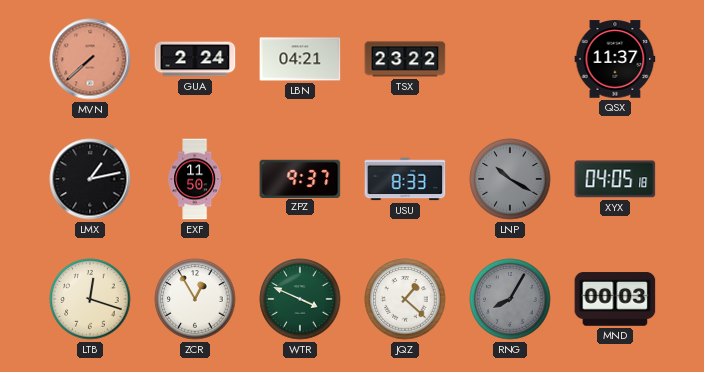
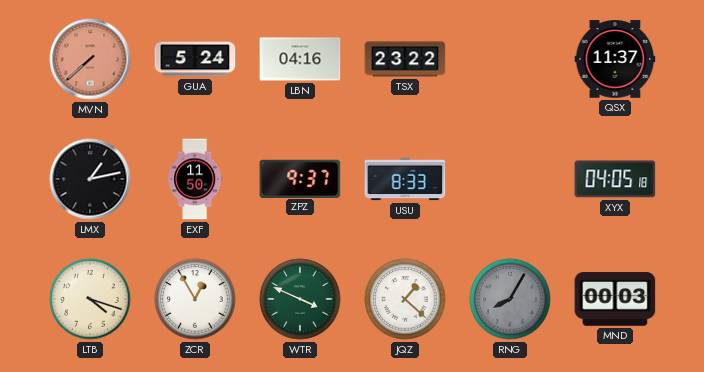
GUA: 2:24 -> 5:24 (195, 59)
LBN: 04:21 -> 04:16 (300, 59)
LNP: 10:20 -> none (510, 179)
LTB: 12:18 -> 4:18 (90, 299)
